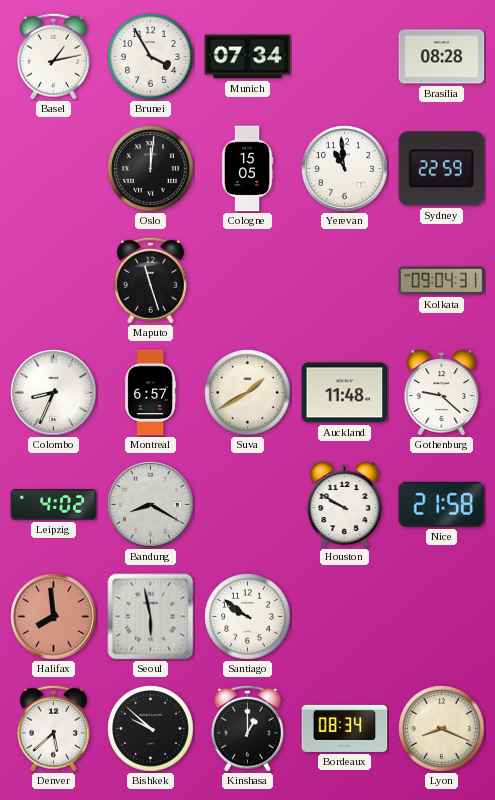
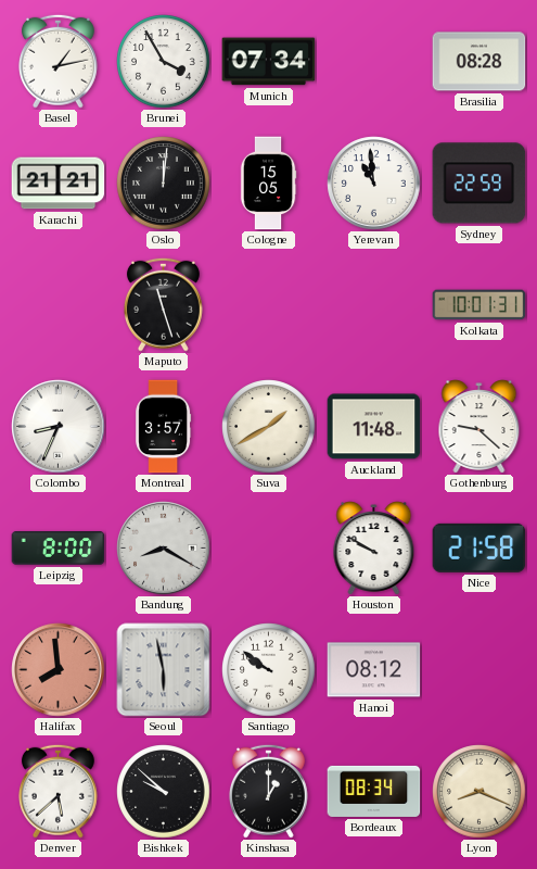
Karachi: none -> 21:21 (59, 184)
Kolkata: 09:04 -> 10:01 (480, 305)
Montreal: 6:57 -> 3:57 (164, 427)
Leipzig: 4:02 -> 8:00 (59, 549)
Hanoi: none -> 08:12 (374, 670)
